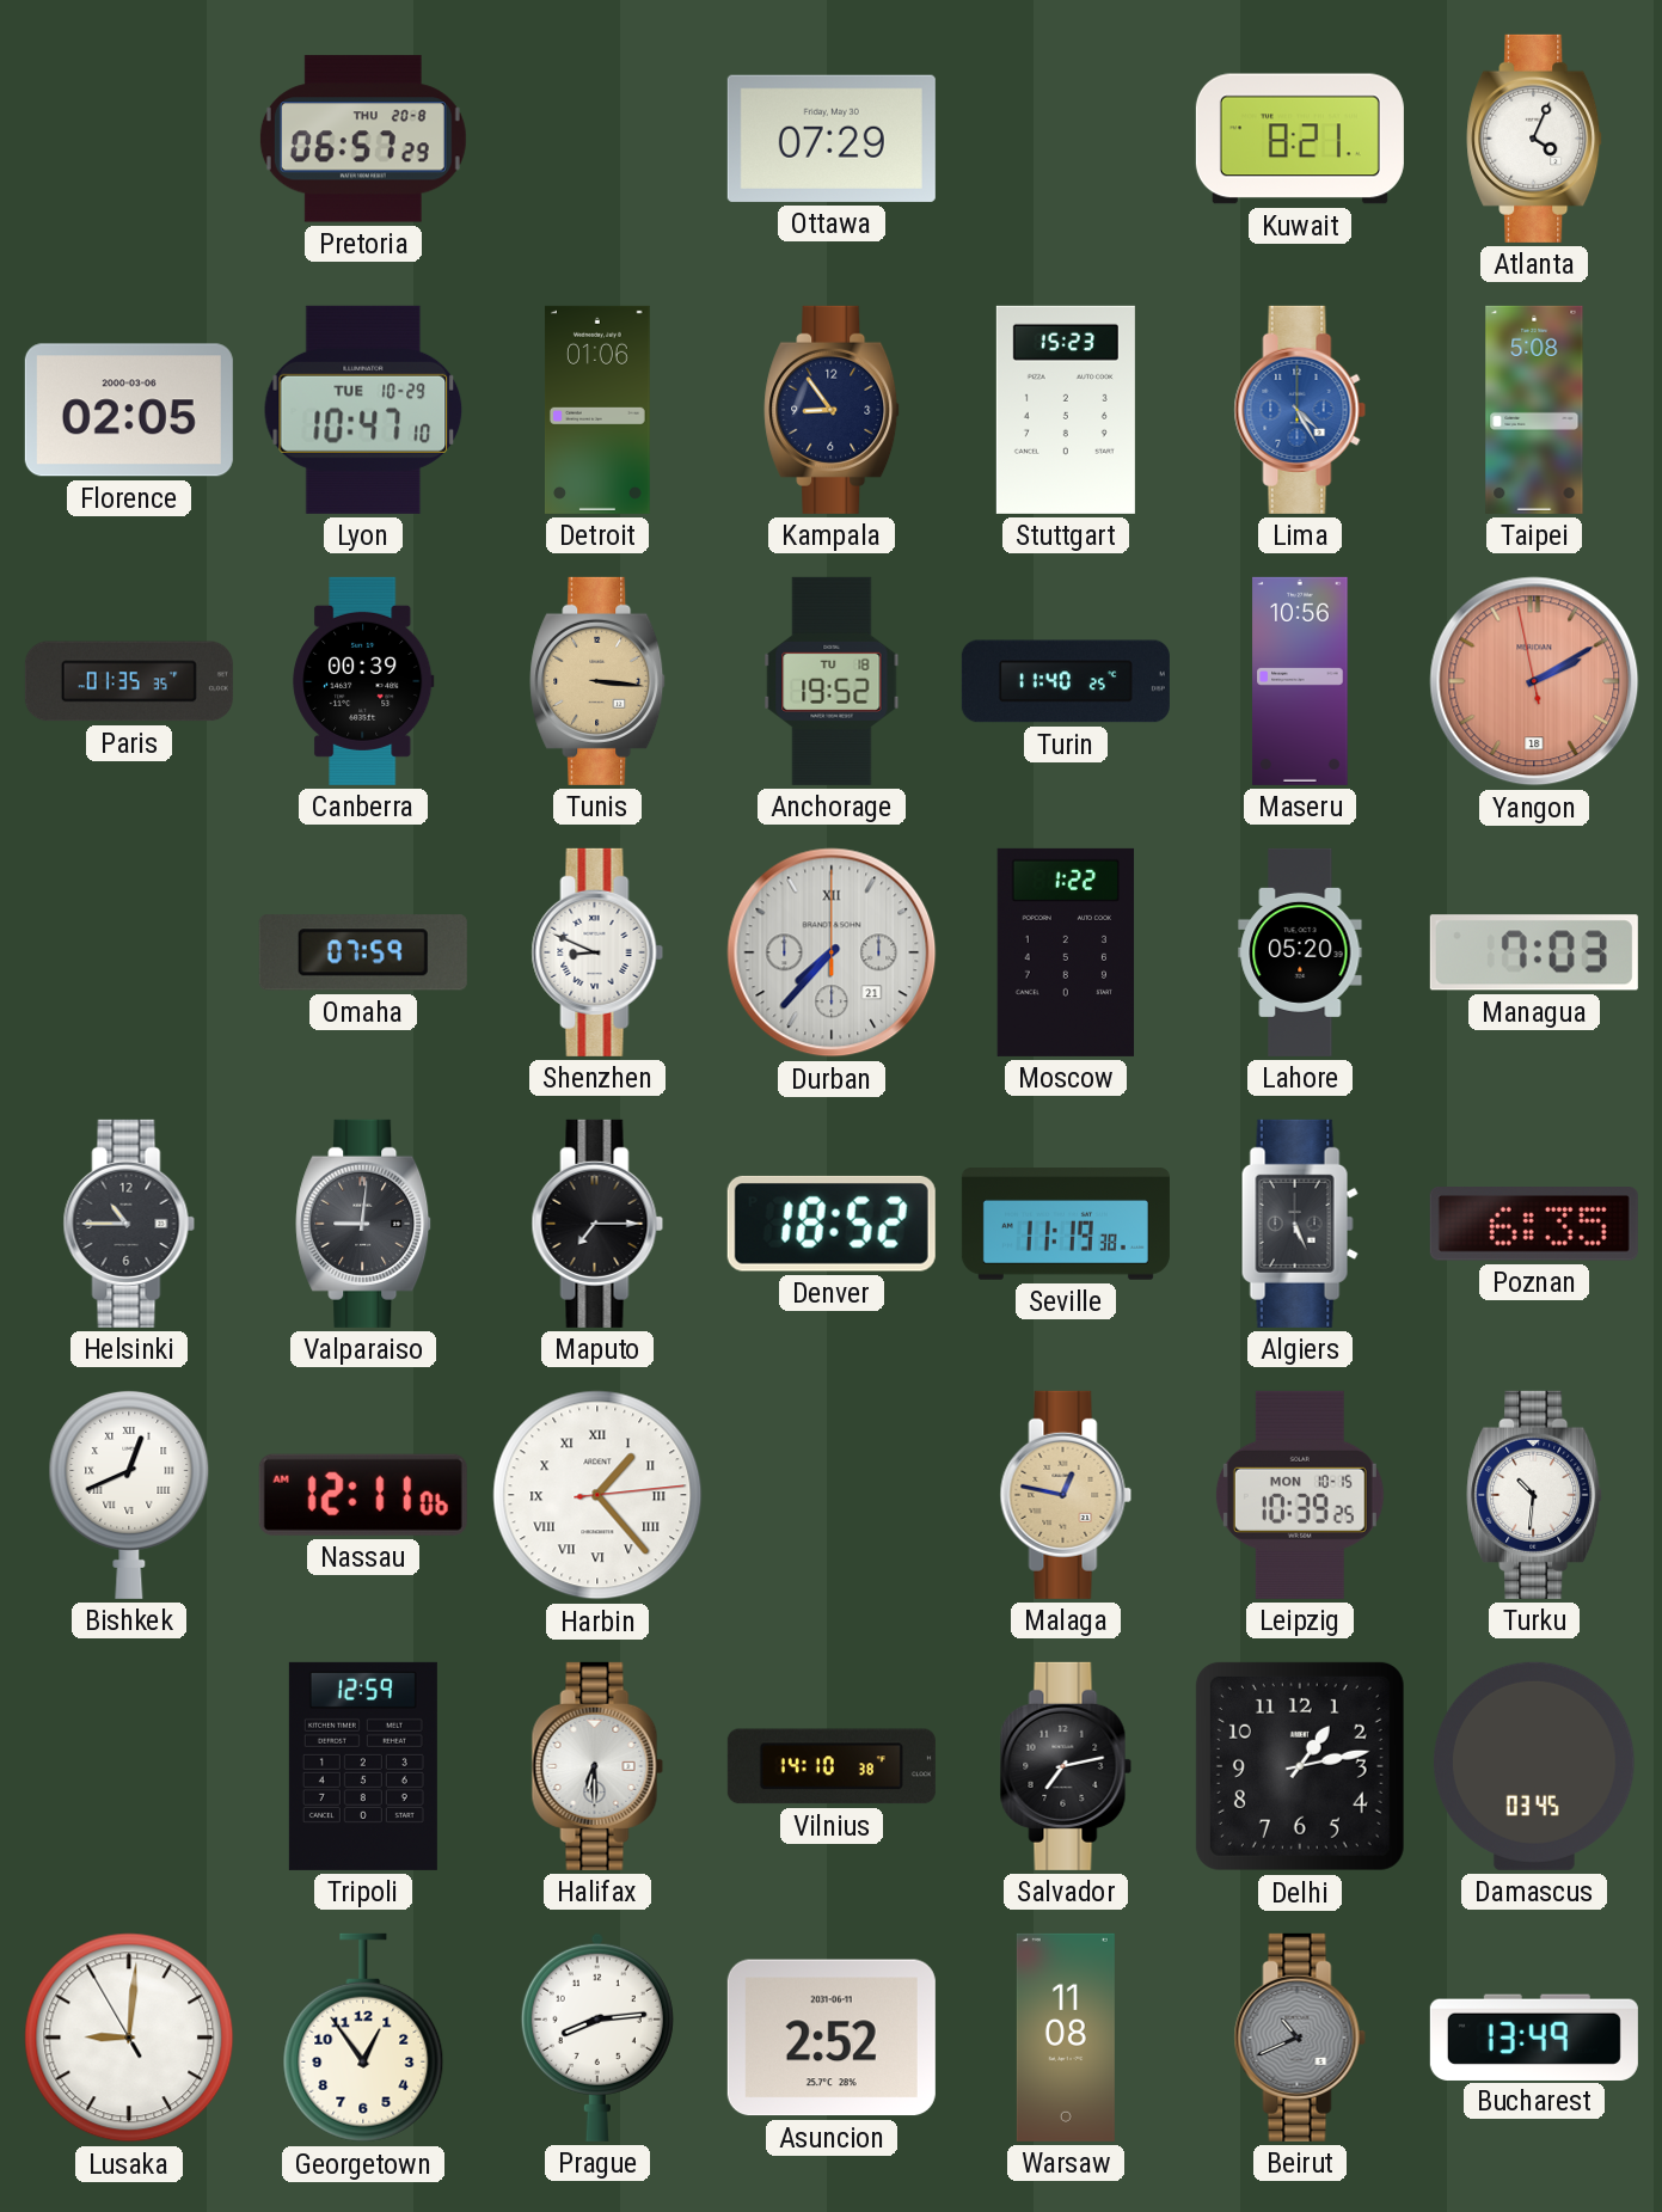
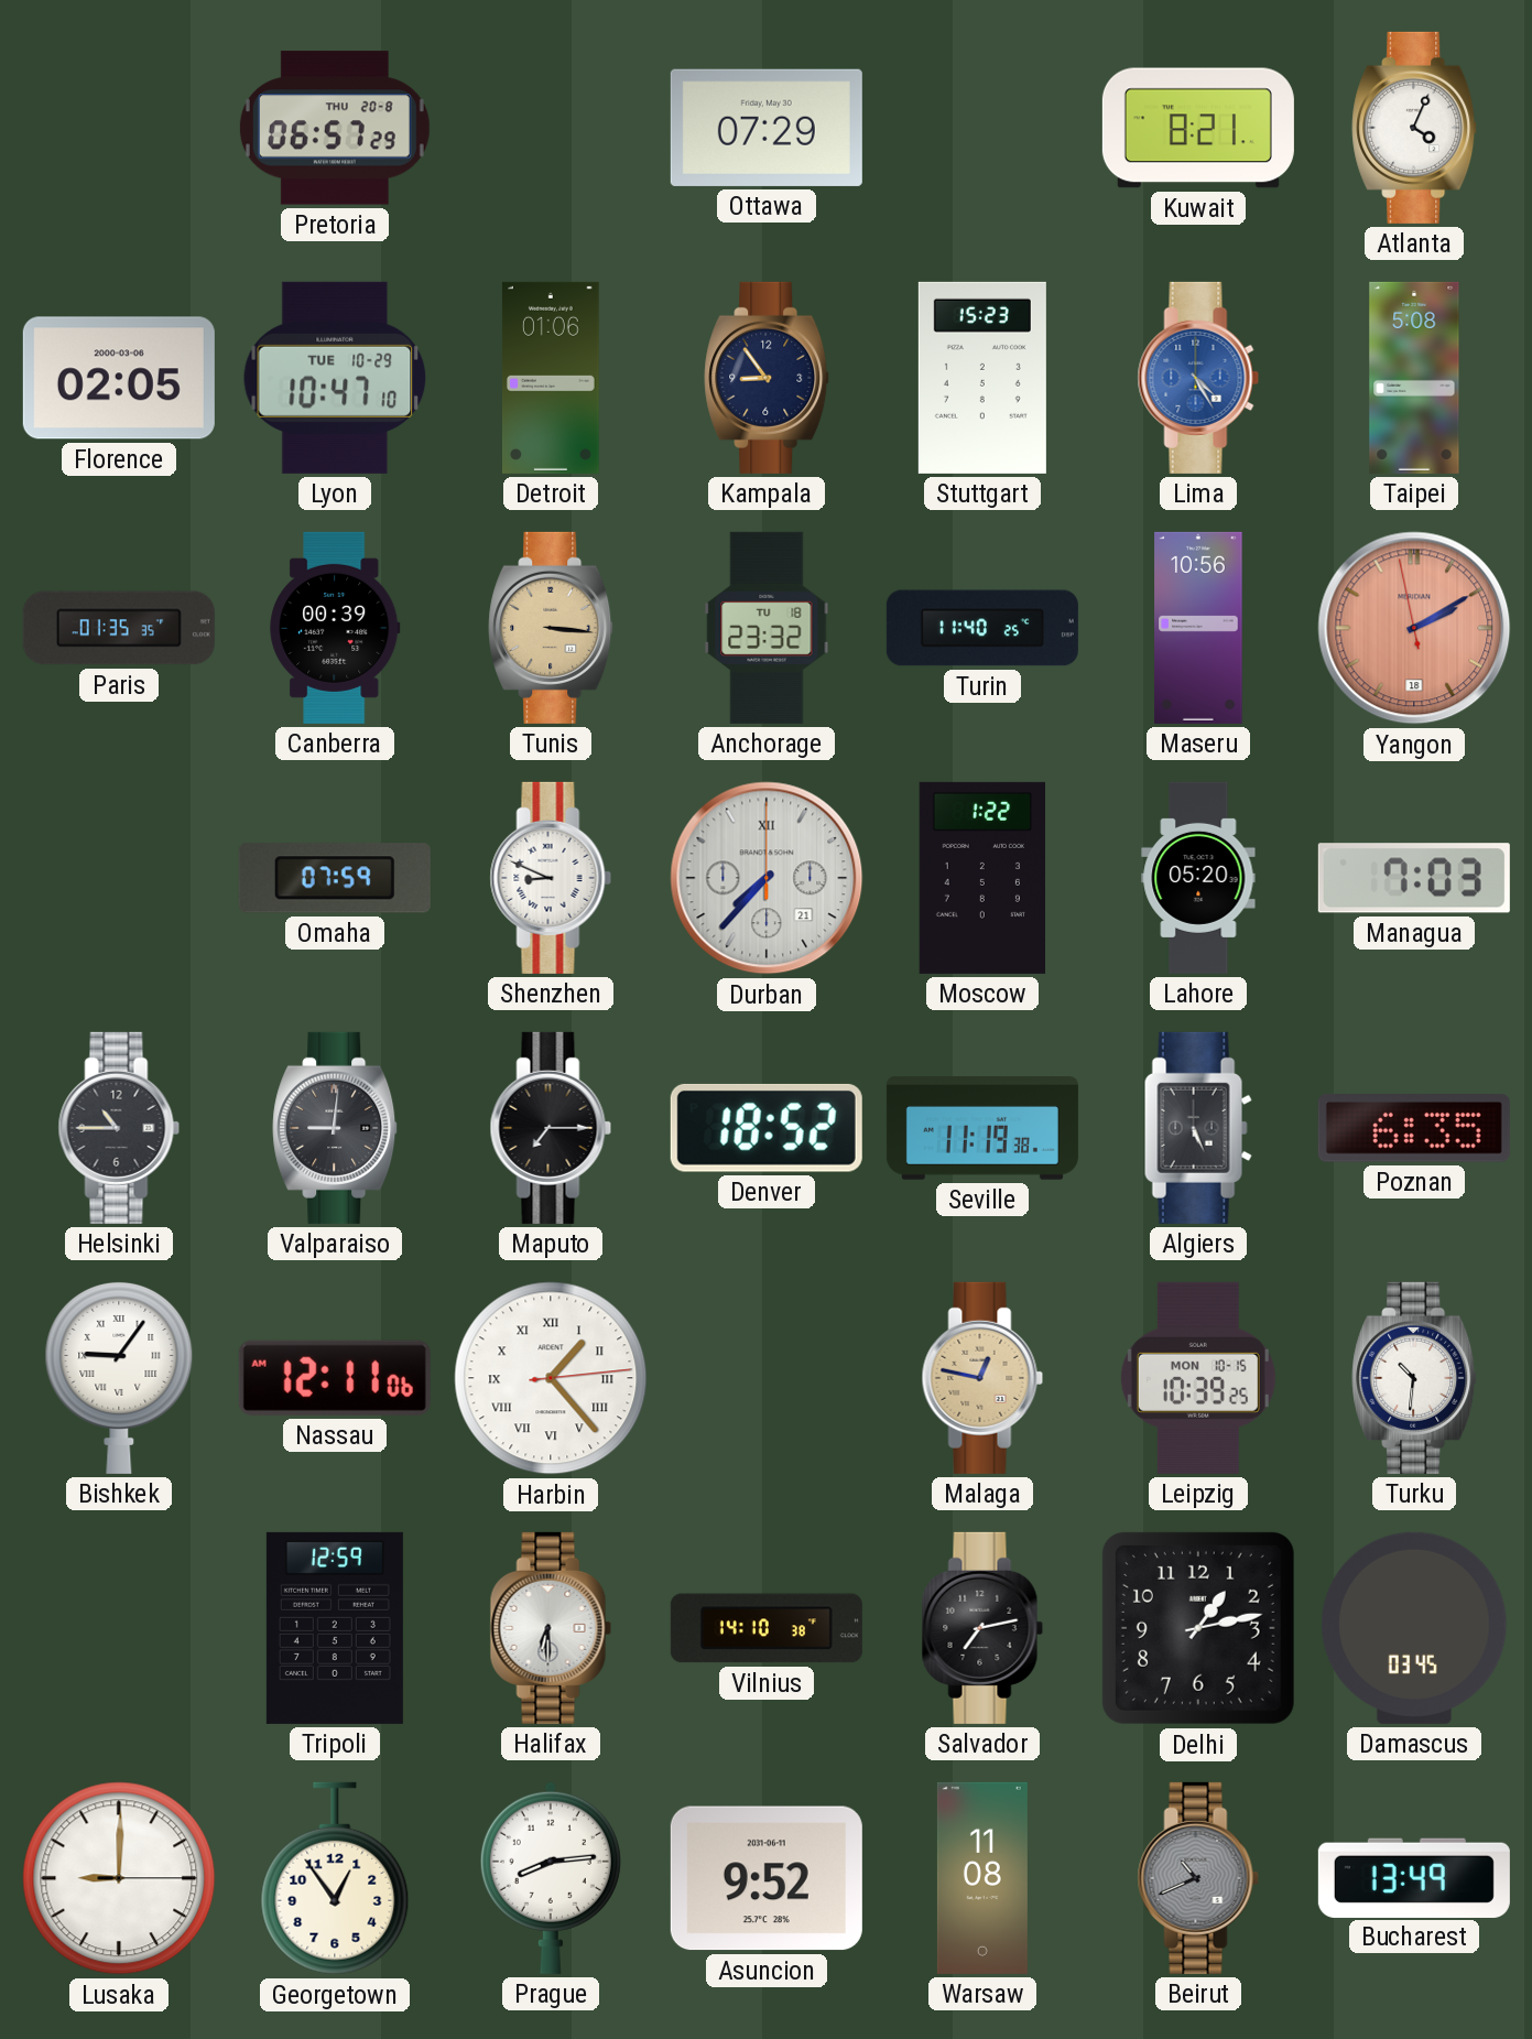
Anchorage: 19:52 -> 23:32 (767, 628)
Bishkek: 12:41 -> 9:06 (119, 1377)
Lusaka: 9:00:55 -> 9:00:15 (119, 1878)
Asuncion: 2:52 -> 9:52 (767, 1878)
